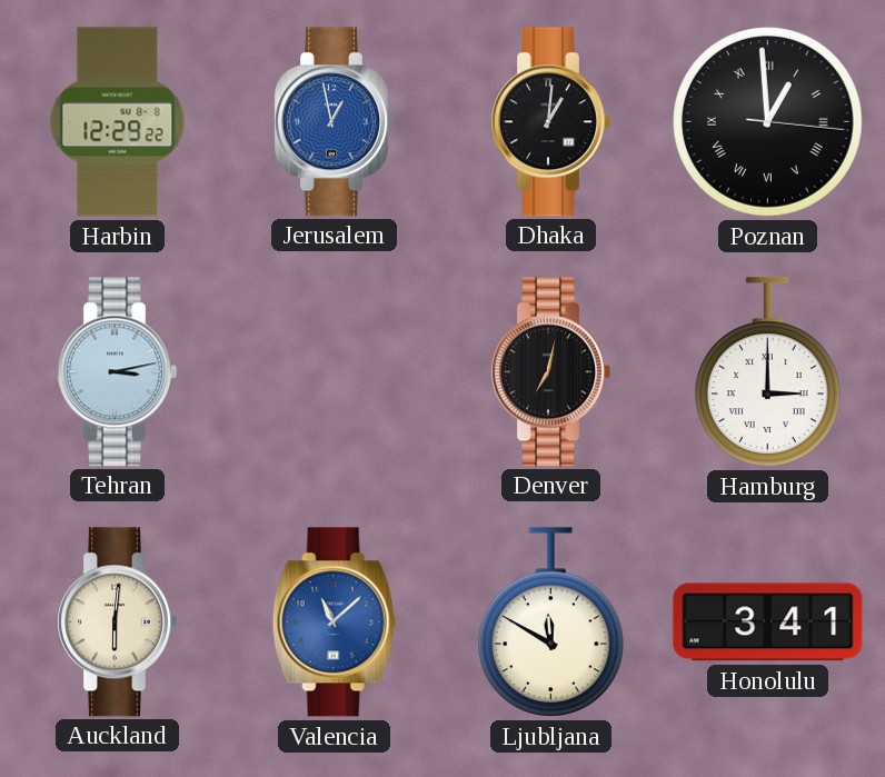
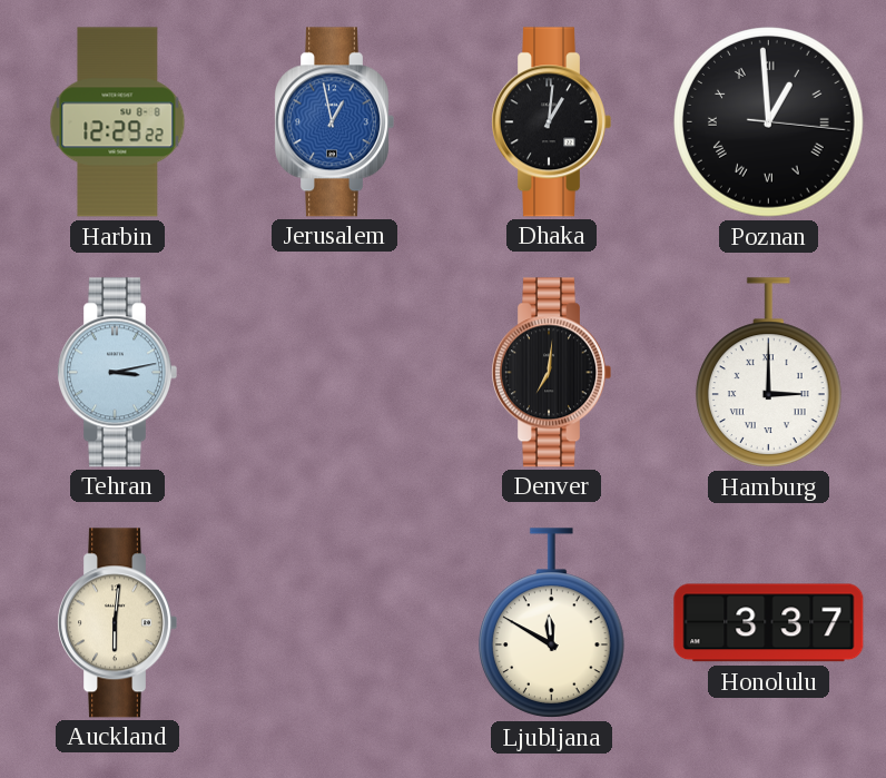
Denver: 7:02 -> 7:01 (551, 373)
Valencia: 11:08 -> none (334, 622)
Honolulu: 3:41 -> 3:37 (769, 623)
